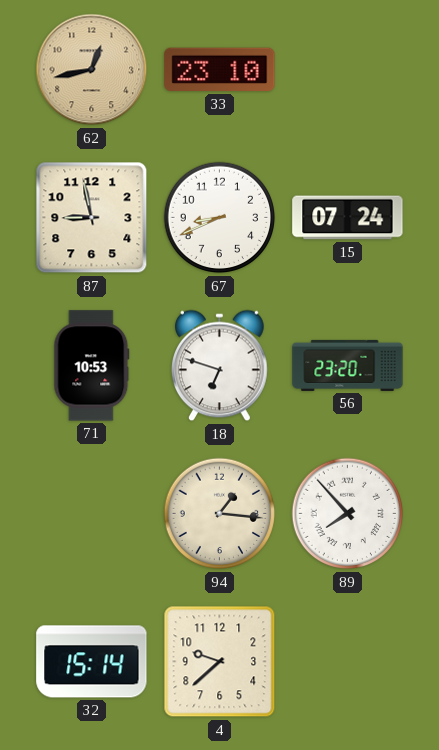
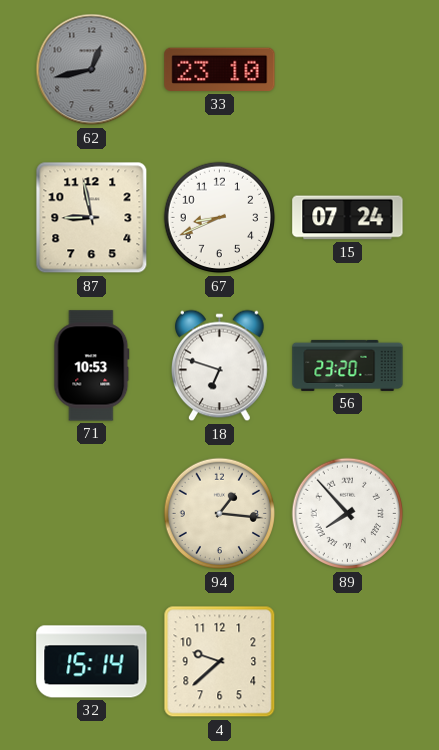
62 dial: champagne -> grey (92, 70)
